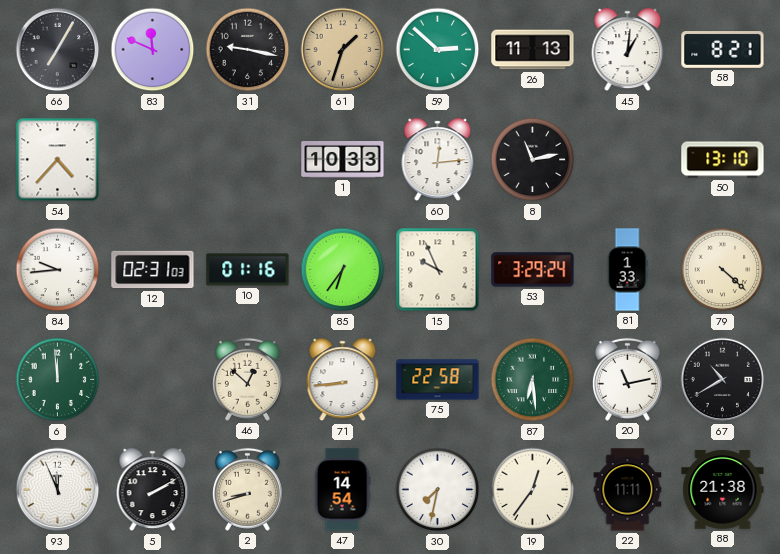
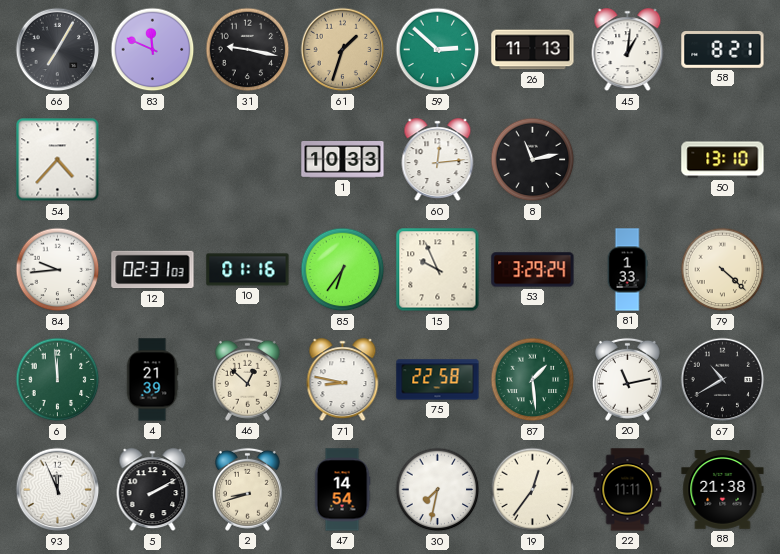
4: none -> 21:39 (152, 380)
71: 8:44 -> 8:47 (343, 380)
87: 6:29 -> 1:29 (533, 380)
